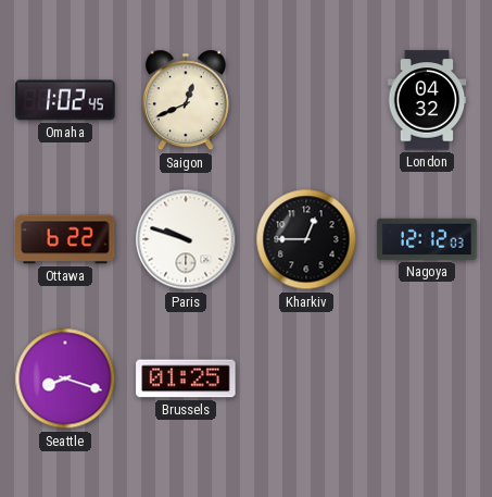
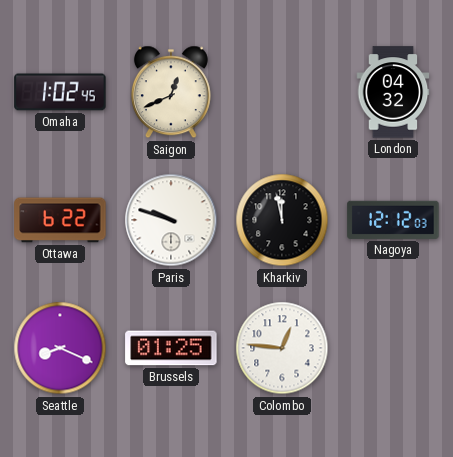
Kharkiv: 12:45 -> 11:58 (282, 220)
Seattle: 8:18 -> 8:19 (60, 348)
Colombo: none -> 12:46 (282, 348)
